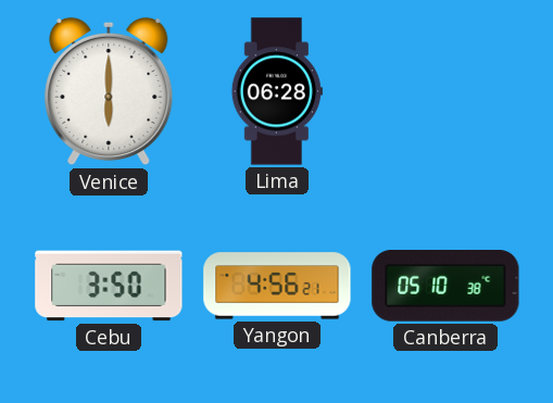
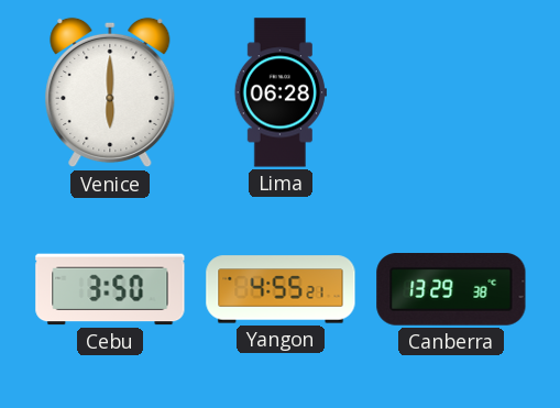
Yangon: 4:56 -> 4:55 (281, 289)
Canberra: 05:10 -> 13:29 (451, 290)
